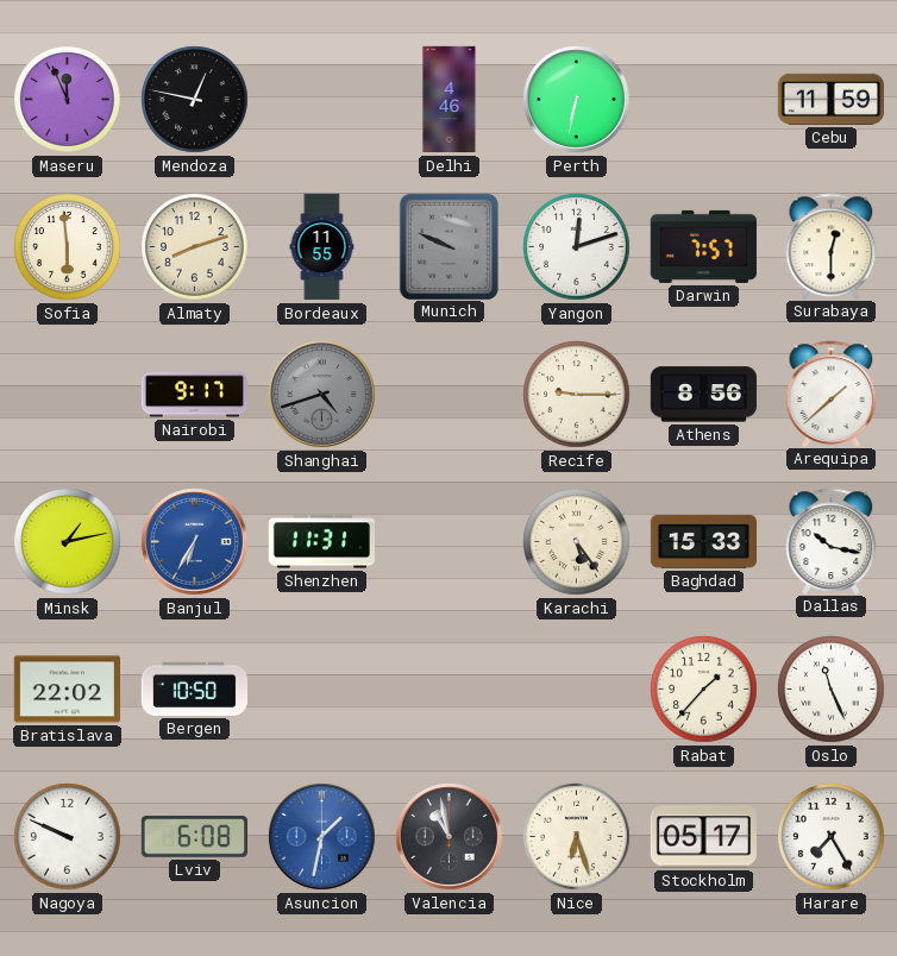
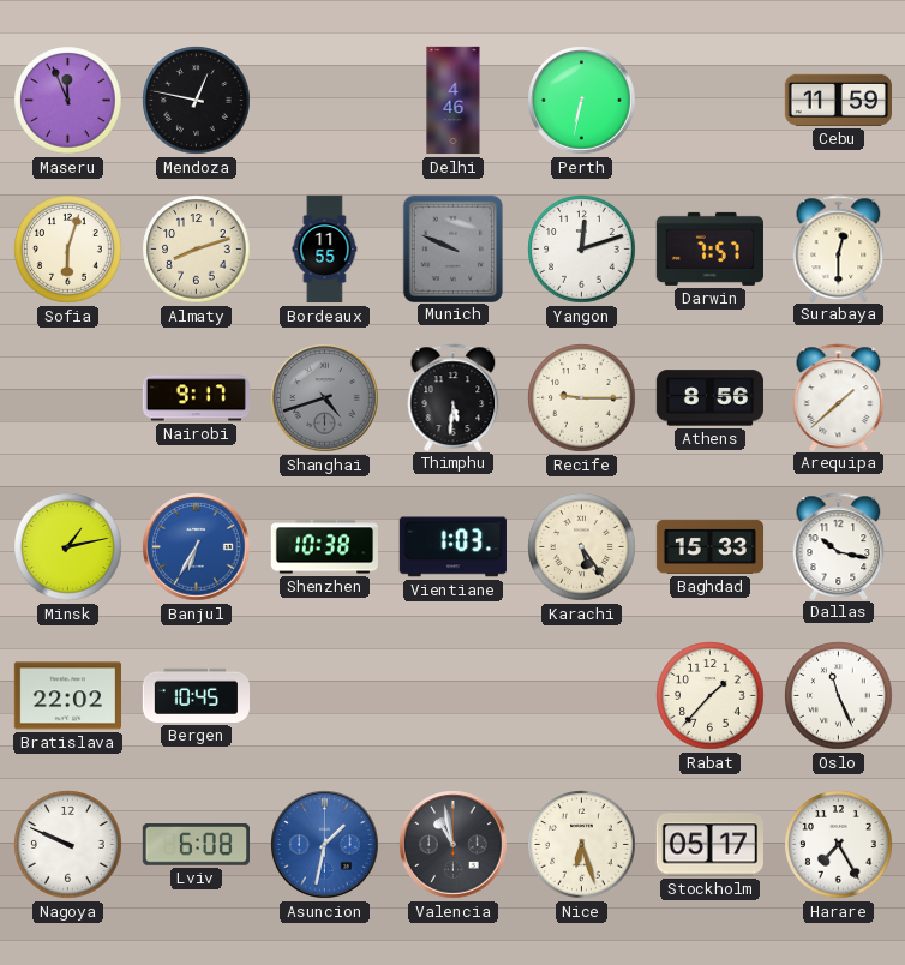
Sofia: 5:59 -> 6:03 (68, 250)
Thimphu: none -> 5:31 (454, 397)
Shenzhen: 11:31 -> 10:38 (324, 547)
Vientiane: none -> 1:03 (452, 547)
Bergen: 10:50 -> 10:45 (196, 695)
